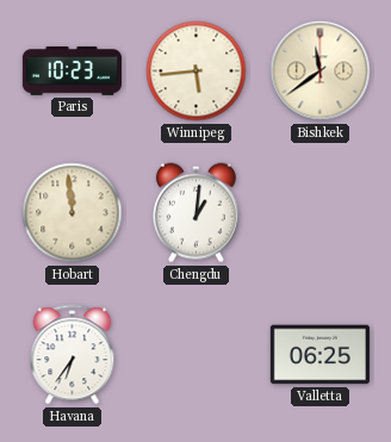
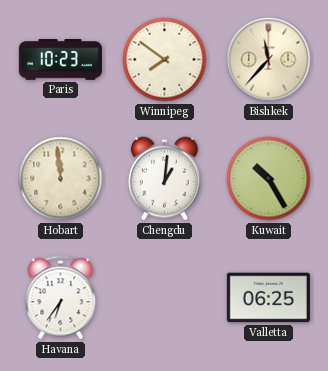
Winnipeg: 5:44 -> 7:51 (165, 60)
Bishkek: 11:39 -> 11:37 (269, 60)
Kuwait: none -> 10:25 (269, 179)
